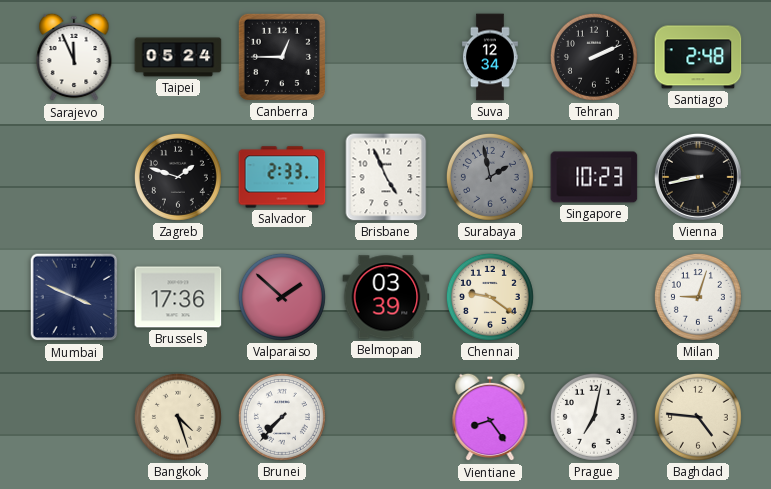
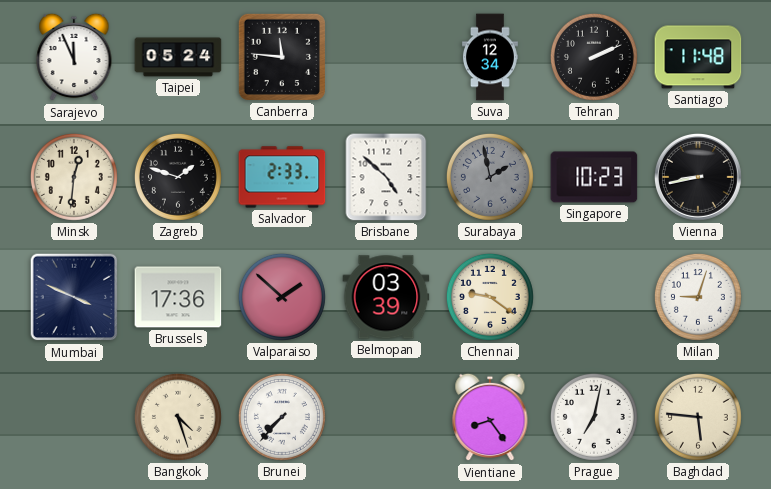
Canberra: 12:45 -> 11:46 (282, 57)
Santiago: 2:48 -> 11:48 (698, 57)
Minsk: none -> 12:31 (74, 177)
Brisbane: 4:56 -> 4:52 (386, 177)
Baghdad: 4:46 -> 5:46 (698, 417)
